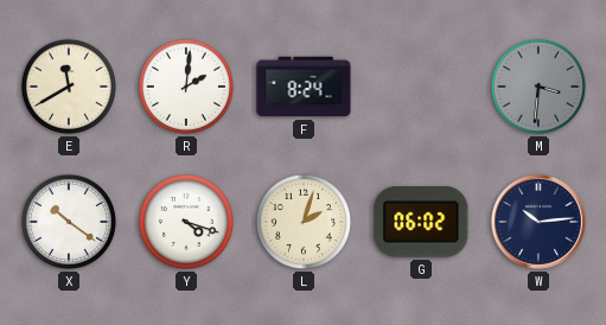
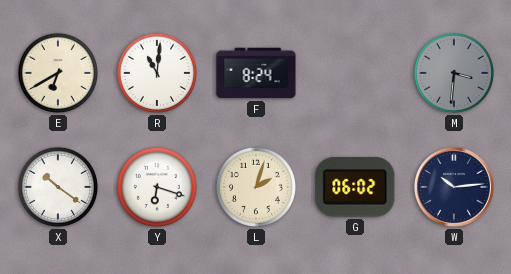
E: 11:40 -> 6:40 (58, 73)
R: 2:01 -> 11:01 (157, 73)
Y: 4:18 -> 6:18 (157, 187)
